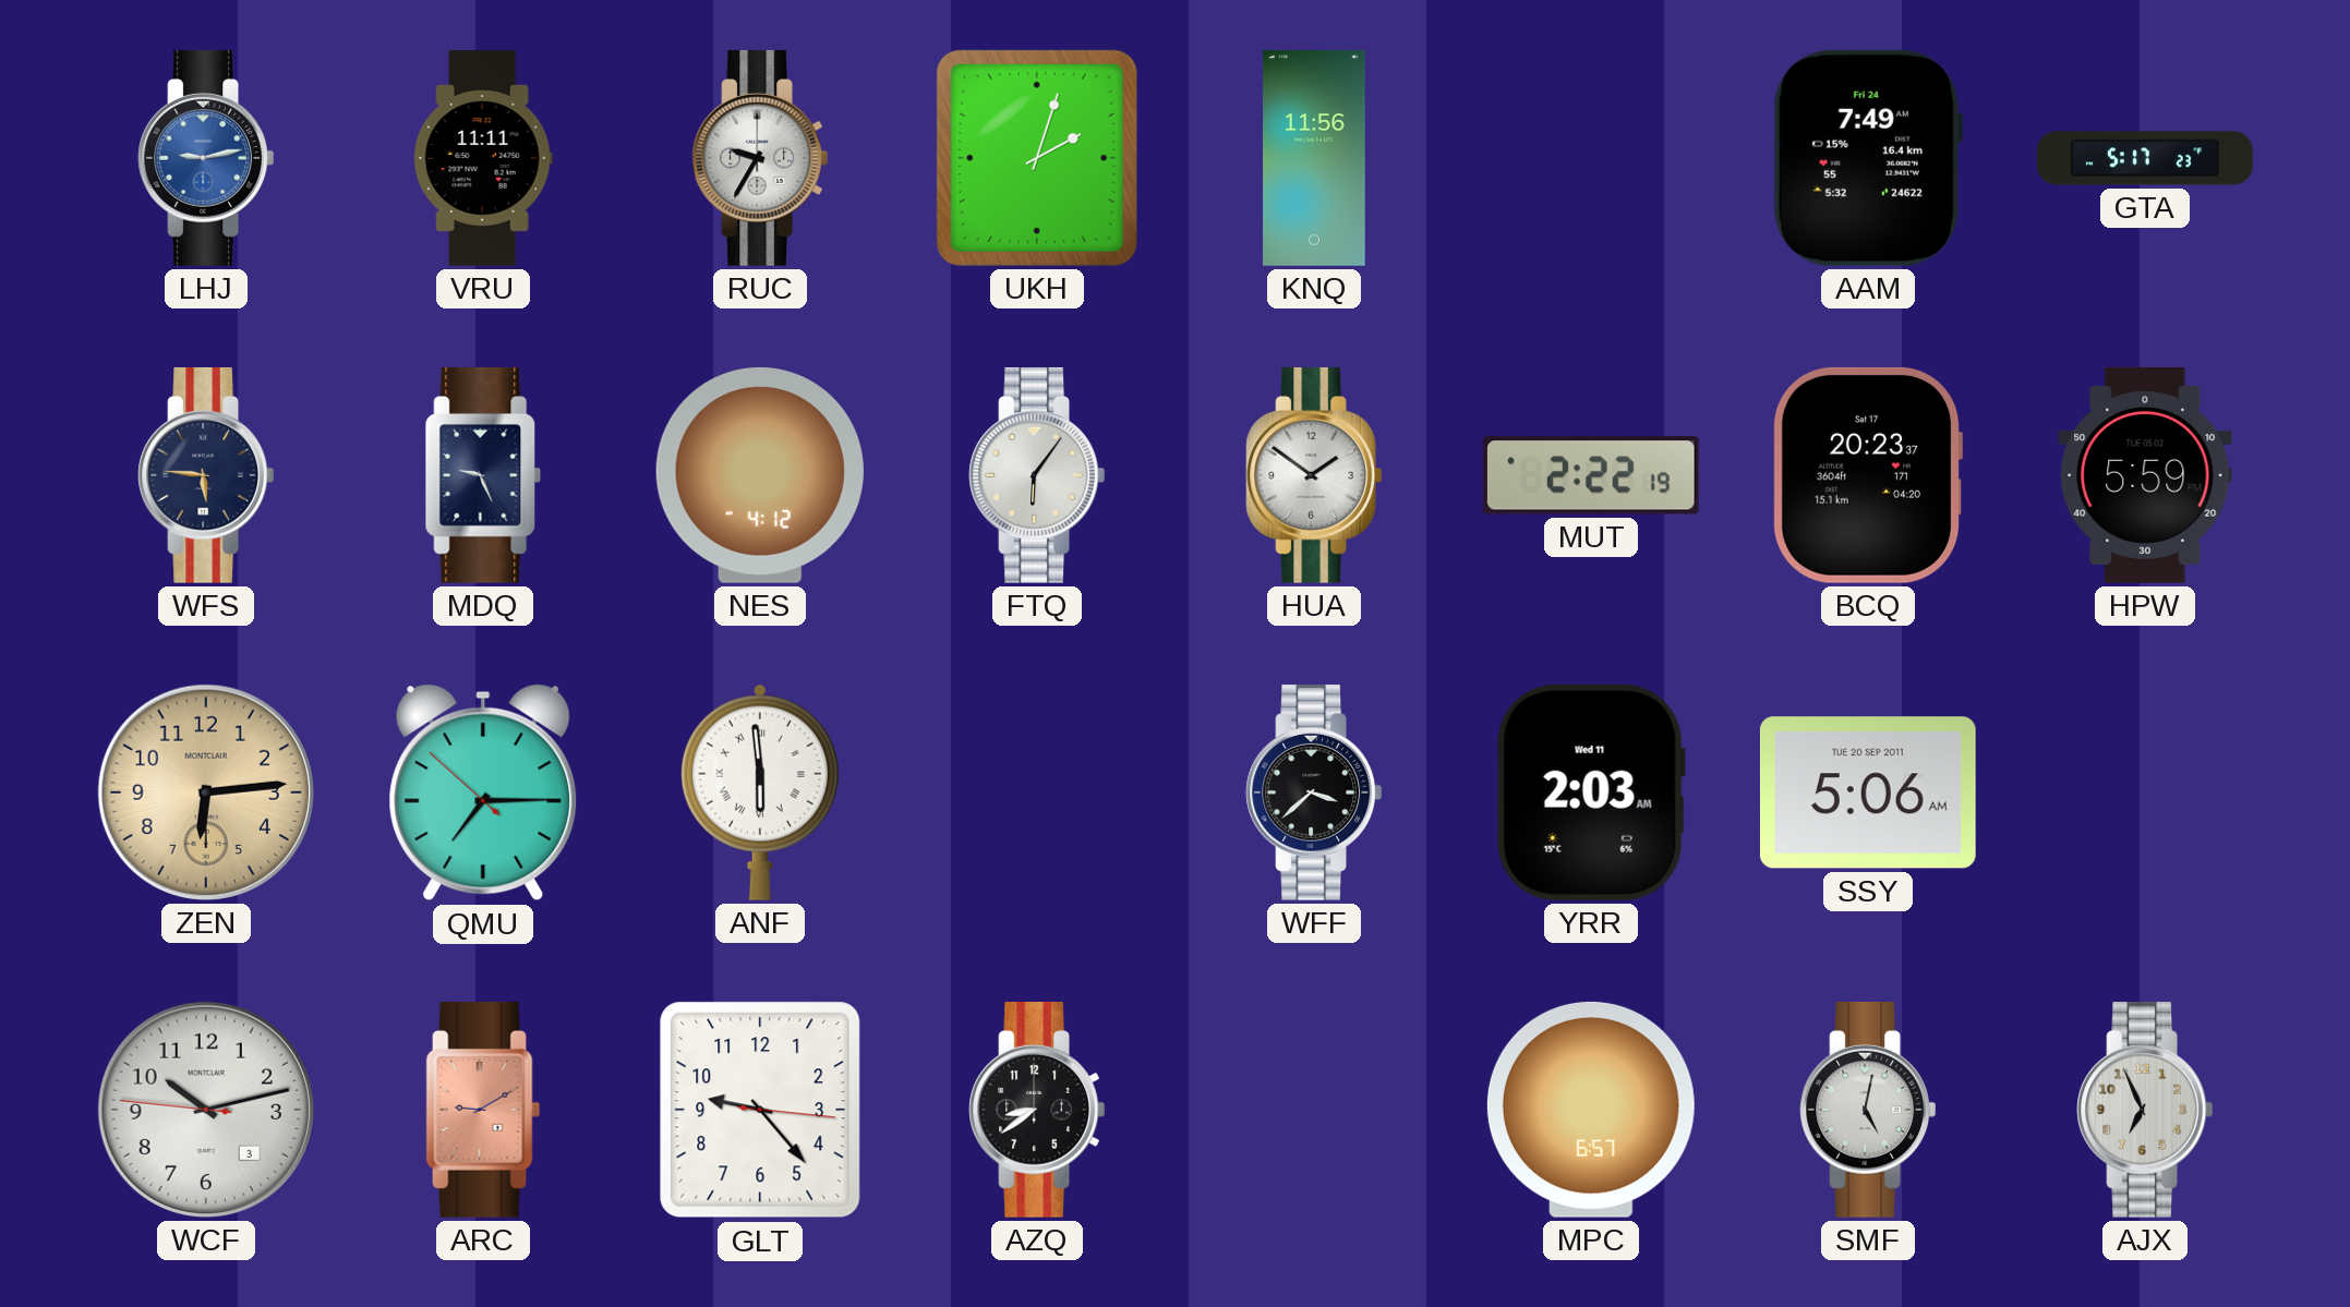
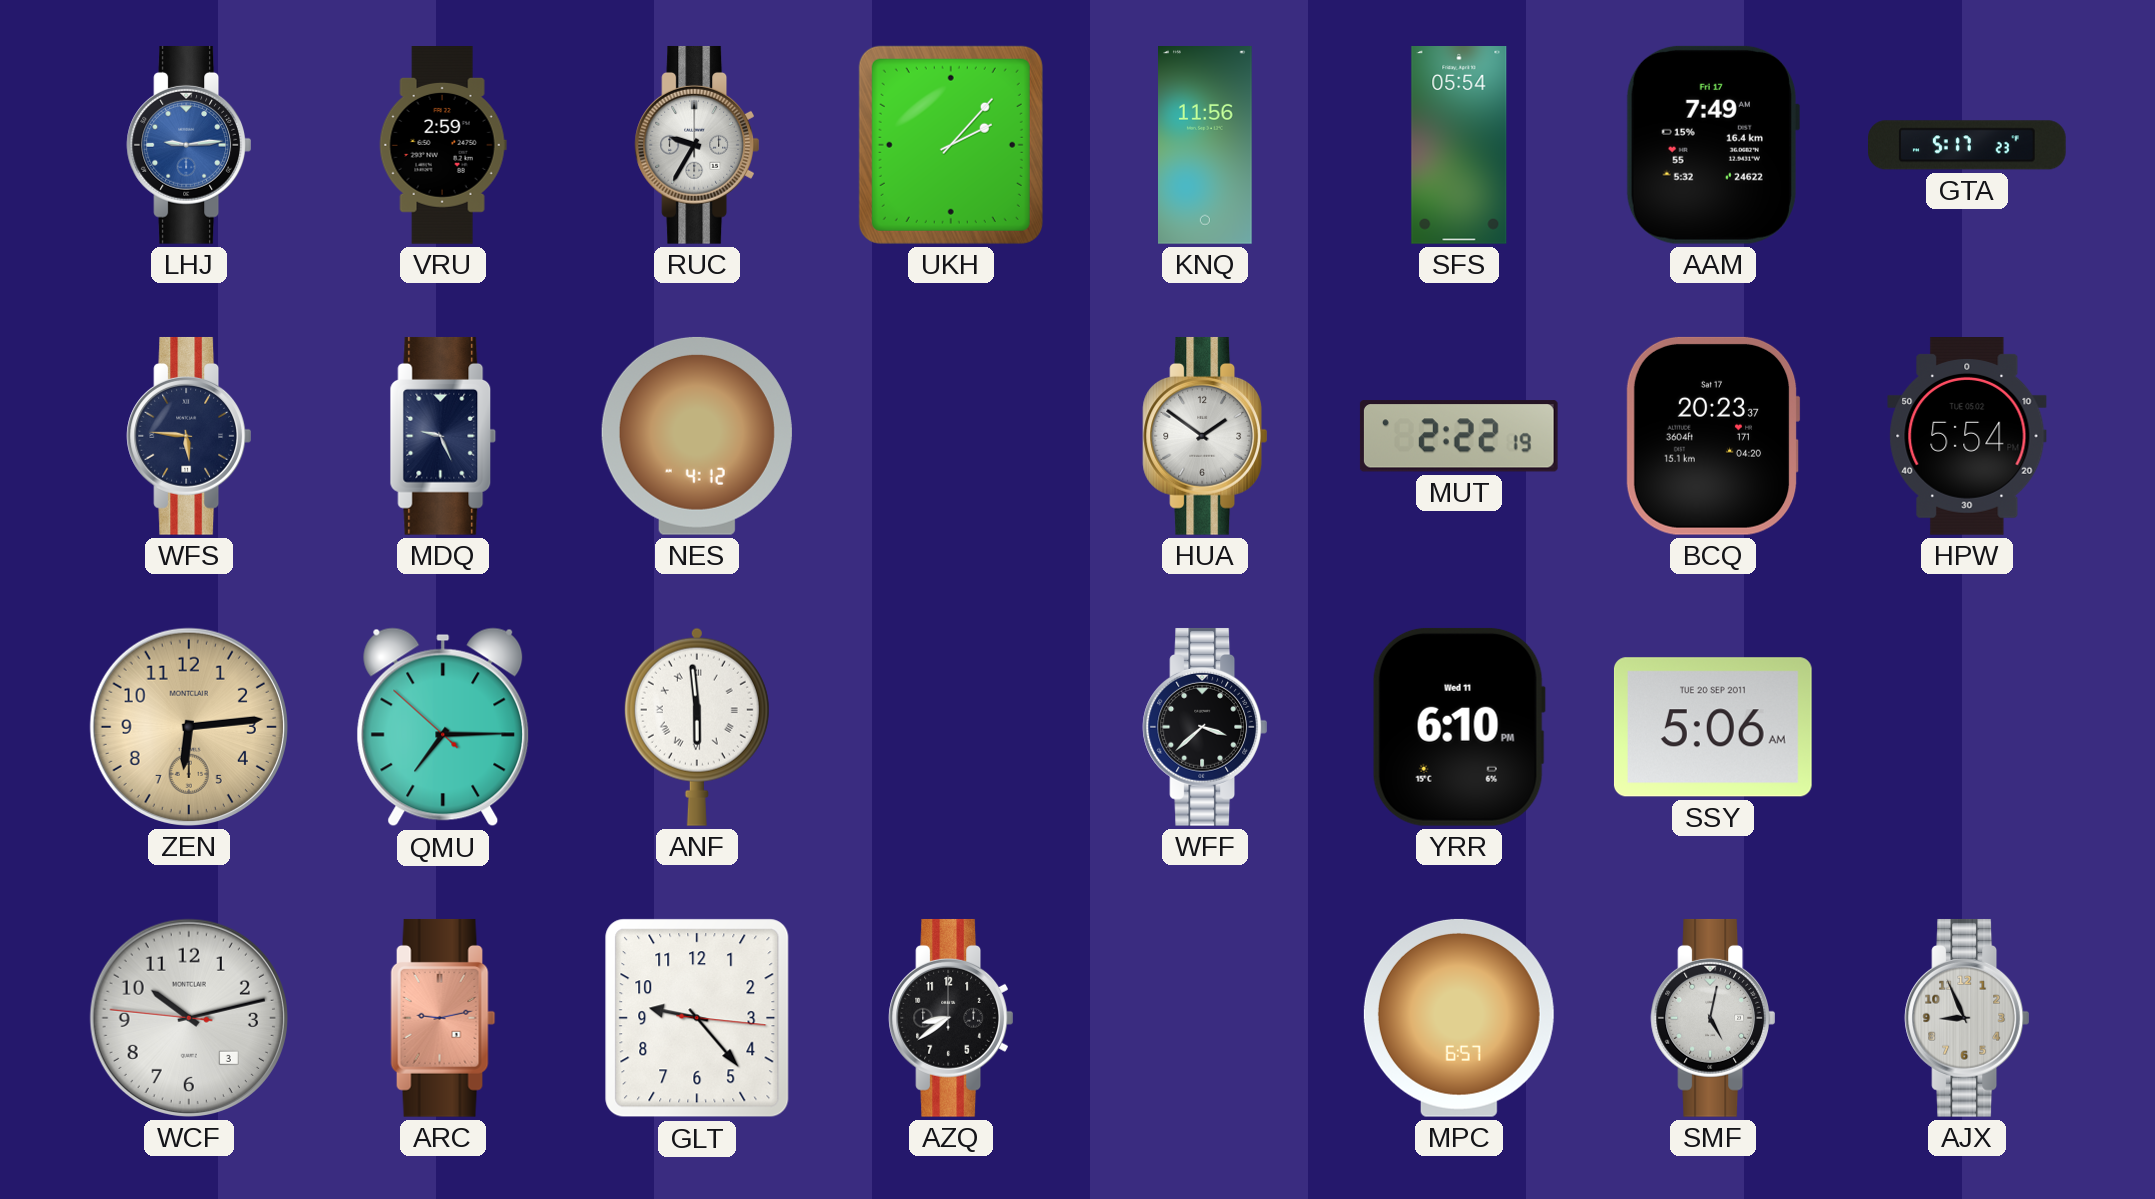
LHJ: 9:13 -> 9:14 (188, 145)
VRU: 11:11 -> 2:59 (443, 146)
UKH: 2:03 -> 2:07 (951, 145)
SFS: none -> 05:54 (1459, 146)
AAM date: Fri 24 -> Fri 17 (1712, 145)
FTQ: 6:06 -> none (1036, 475)
HPW: 5:59 -> 5:54 (1967, 437)
YRR: 2:03 -> 6:10 (1459, 727)
ARC: 9:10 -> 9:13 (443, 1018)
AJX: 6:56 -> 8:56 (1966, 1018)
